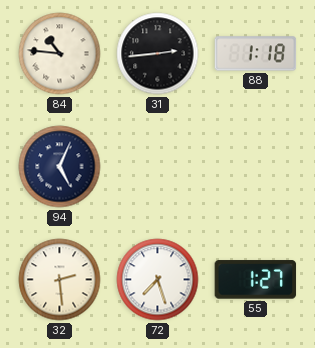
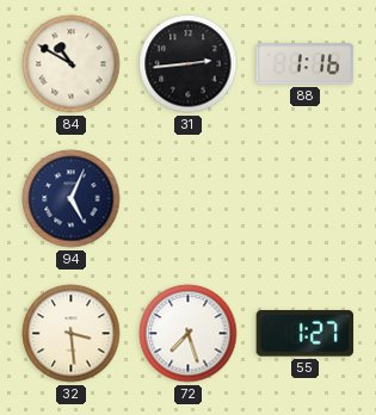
84: 10:46 -> 10:50 (72, 64)
88: 1:18 -> 1:16 (306, 64)
32: 2:29 -> 3:29 (72, 334)
